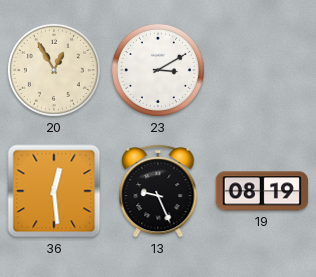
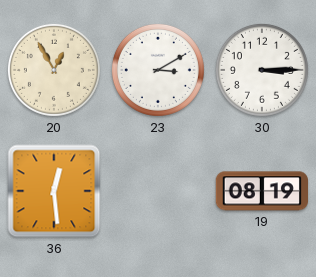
30: none -> 3:15 (262, 70)
13: 9:26 -> none (158, 191)
